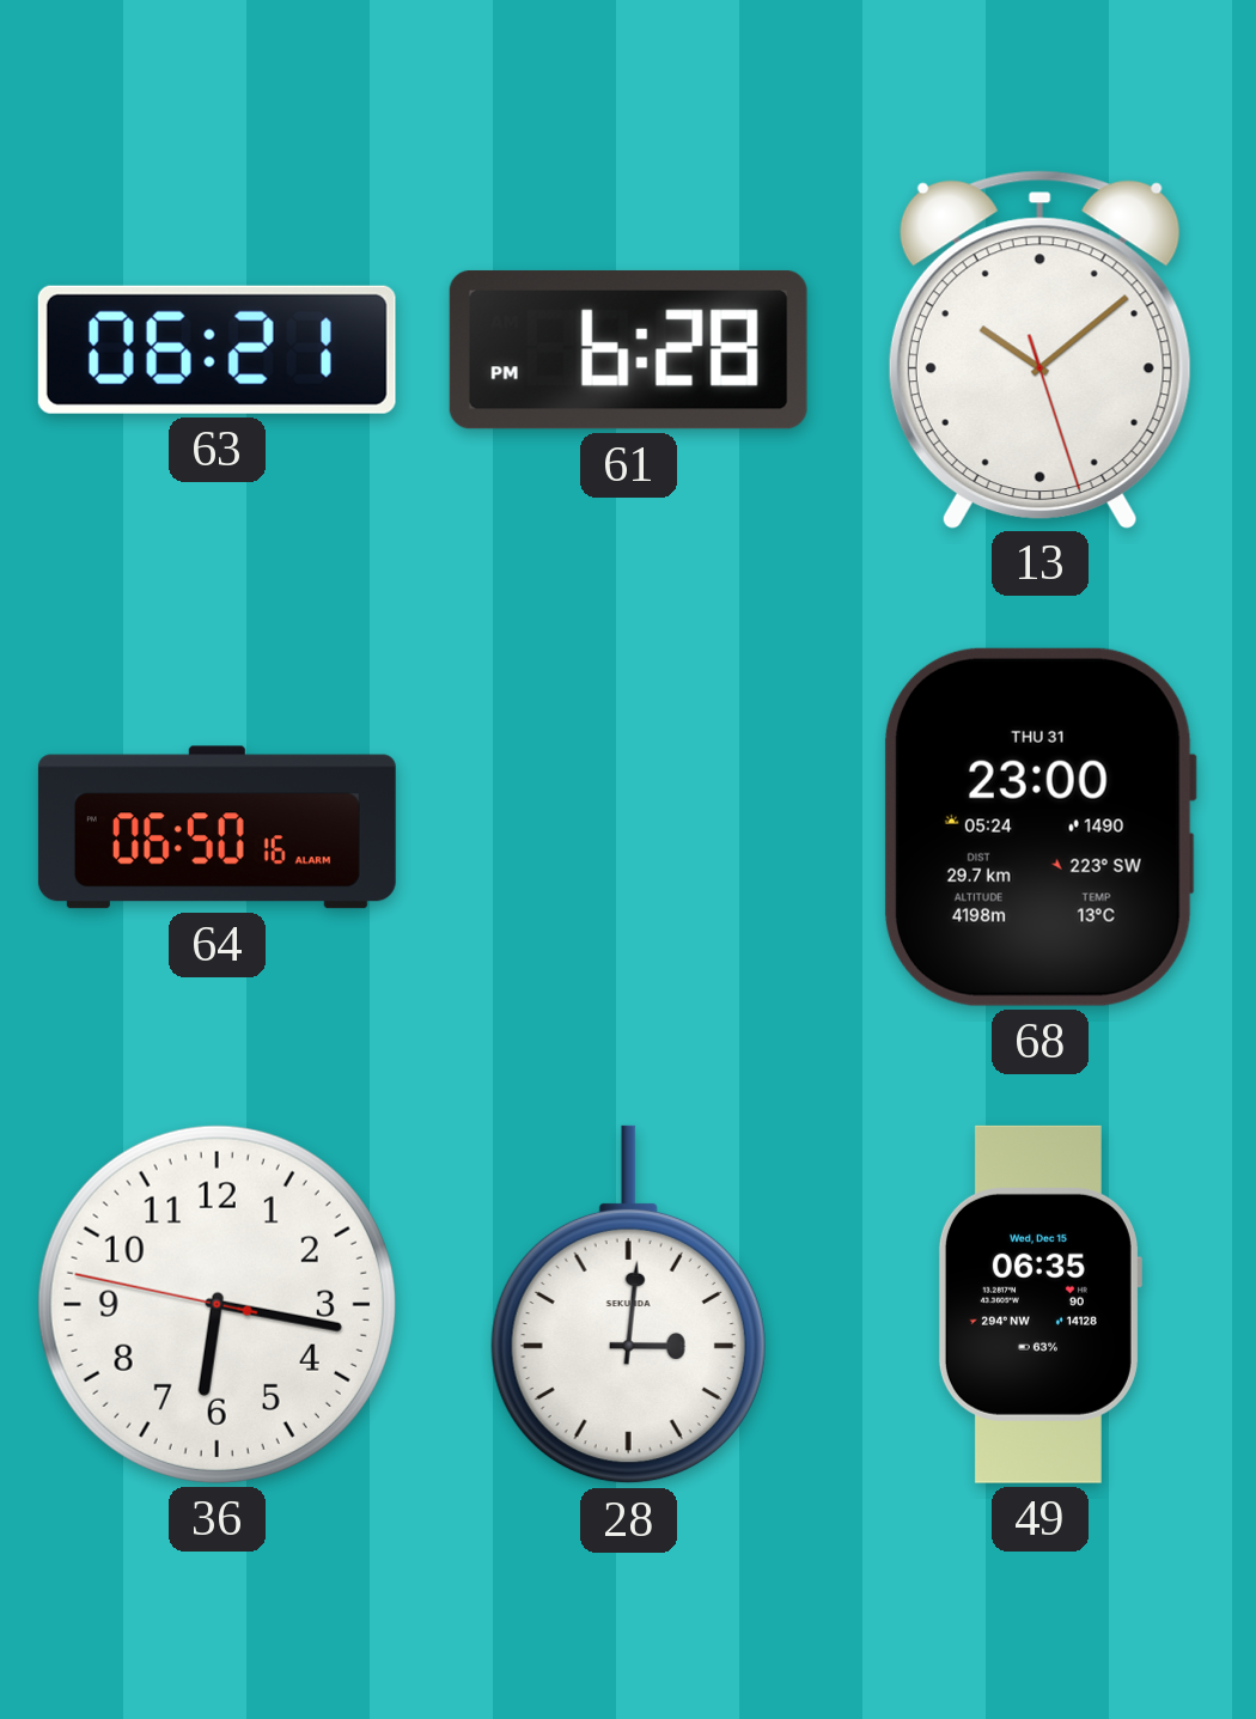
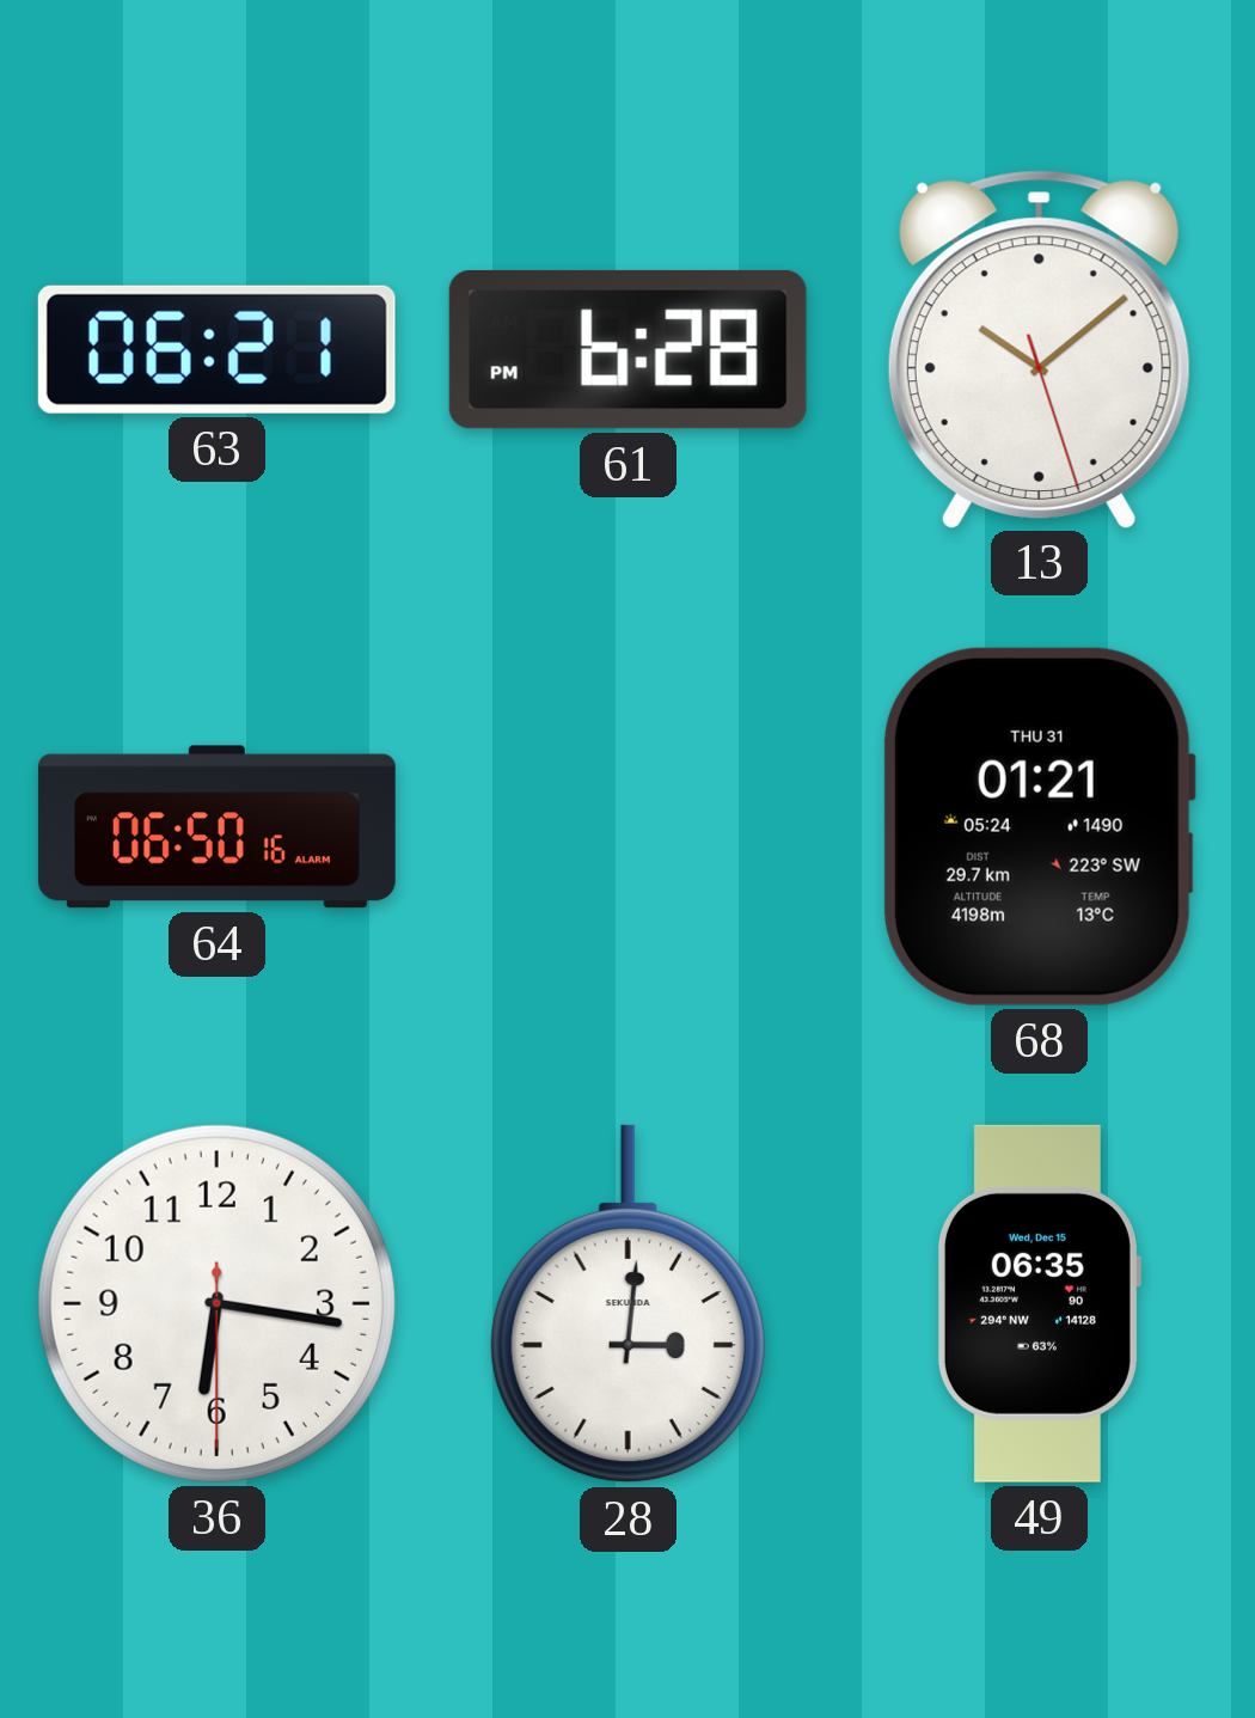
68: 23:00 -> 01:21 (1039, 826)
36: 6:16:47 -> 6:16:30 (216, 1303)
